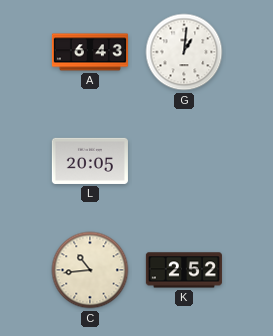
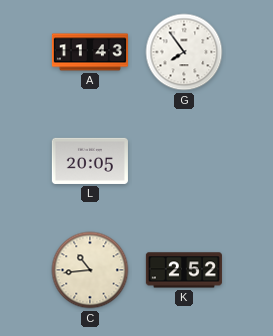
A: 6:43 -> 11:43 (90, 52)
G: 1:01 -> 7:54 (184, 52)
